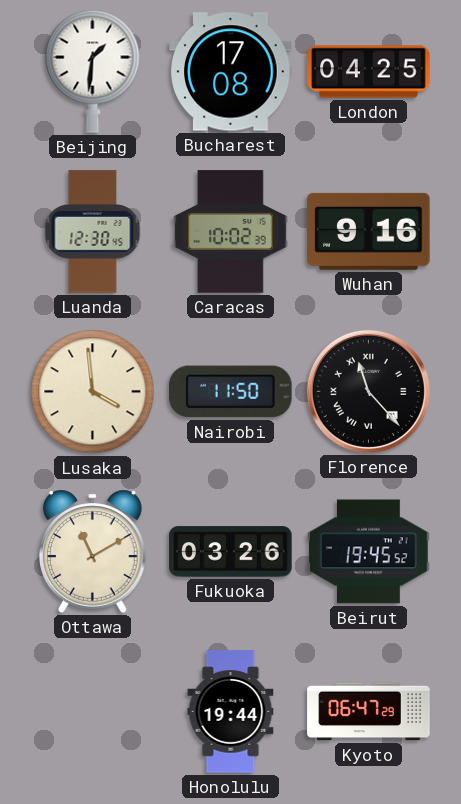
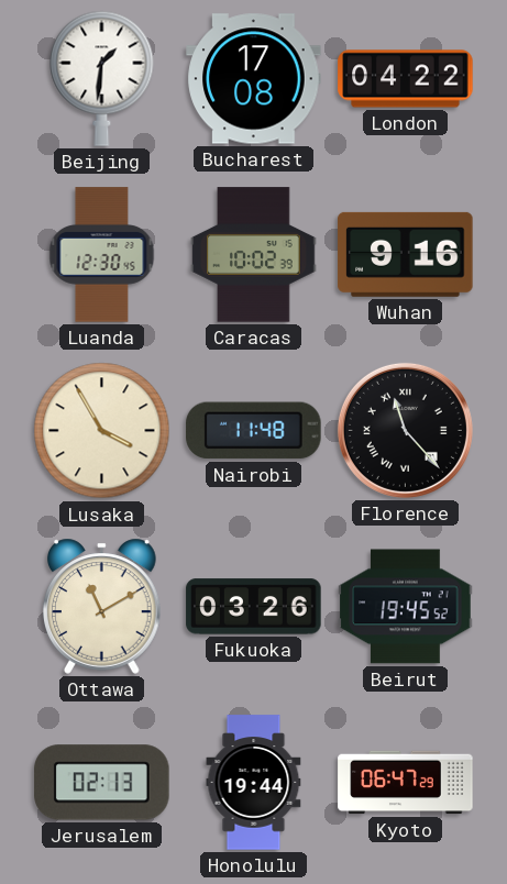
London: 04:25 -> 04:22 (406, 79)
Lusaka: 3:59 -> 3:55 (102, 431)
Nairobi: 11:50 -> 11:48 (254, 431)
Jerusalem: none -> 02:13 (102, 783)
